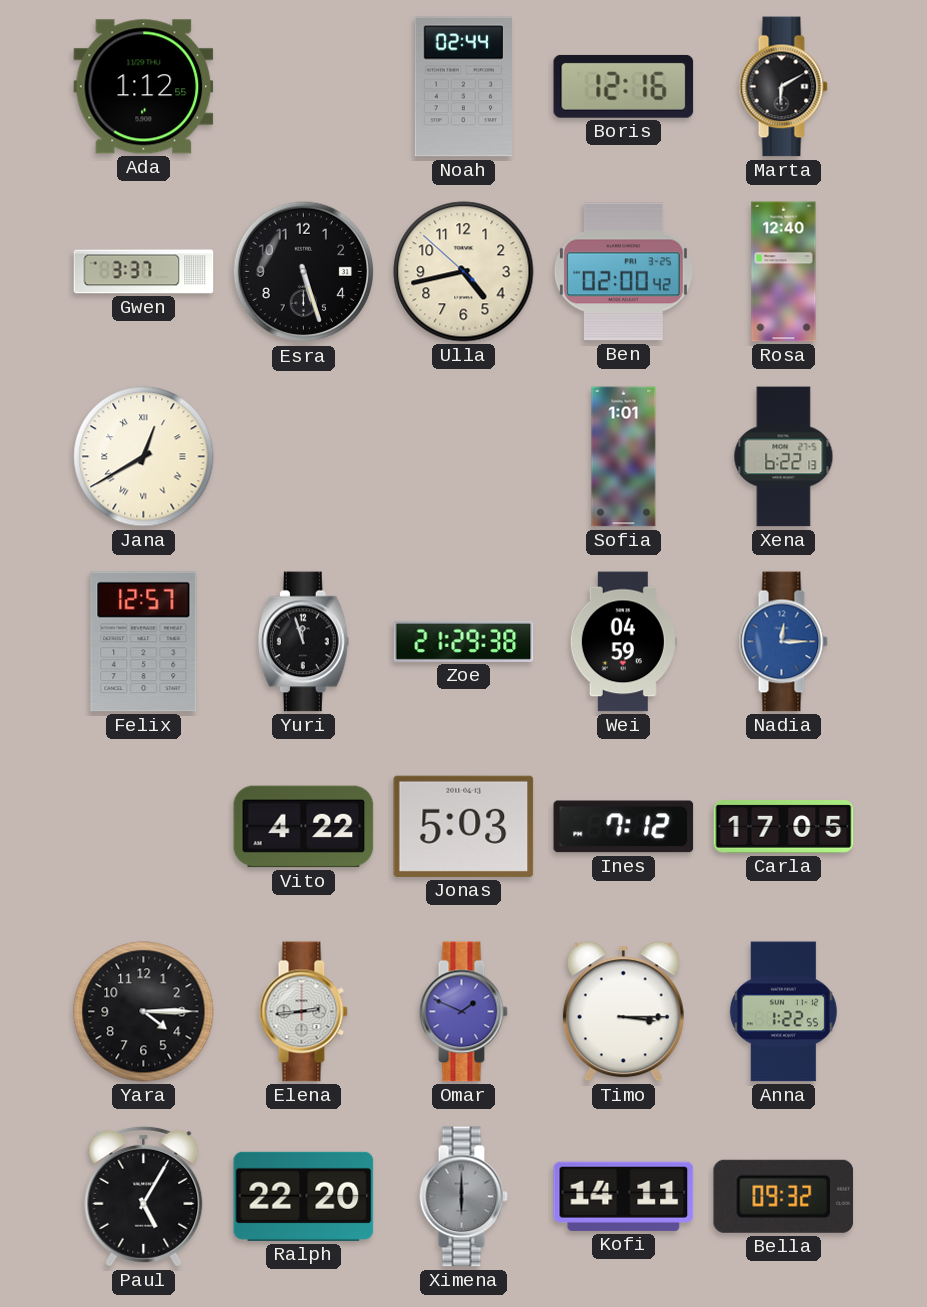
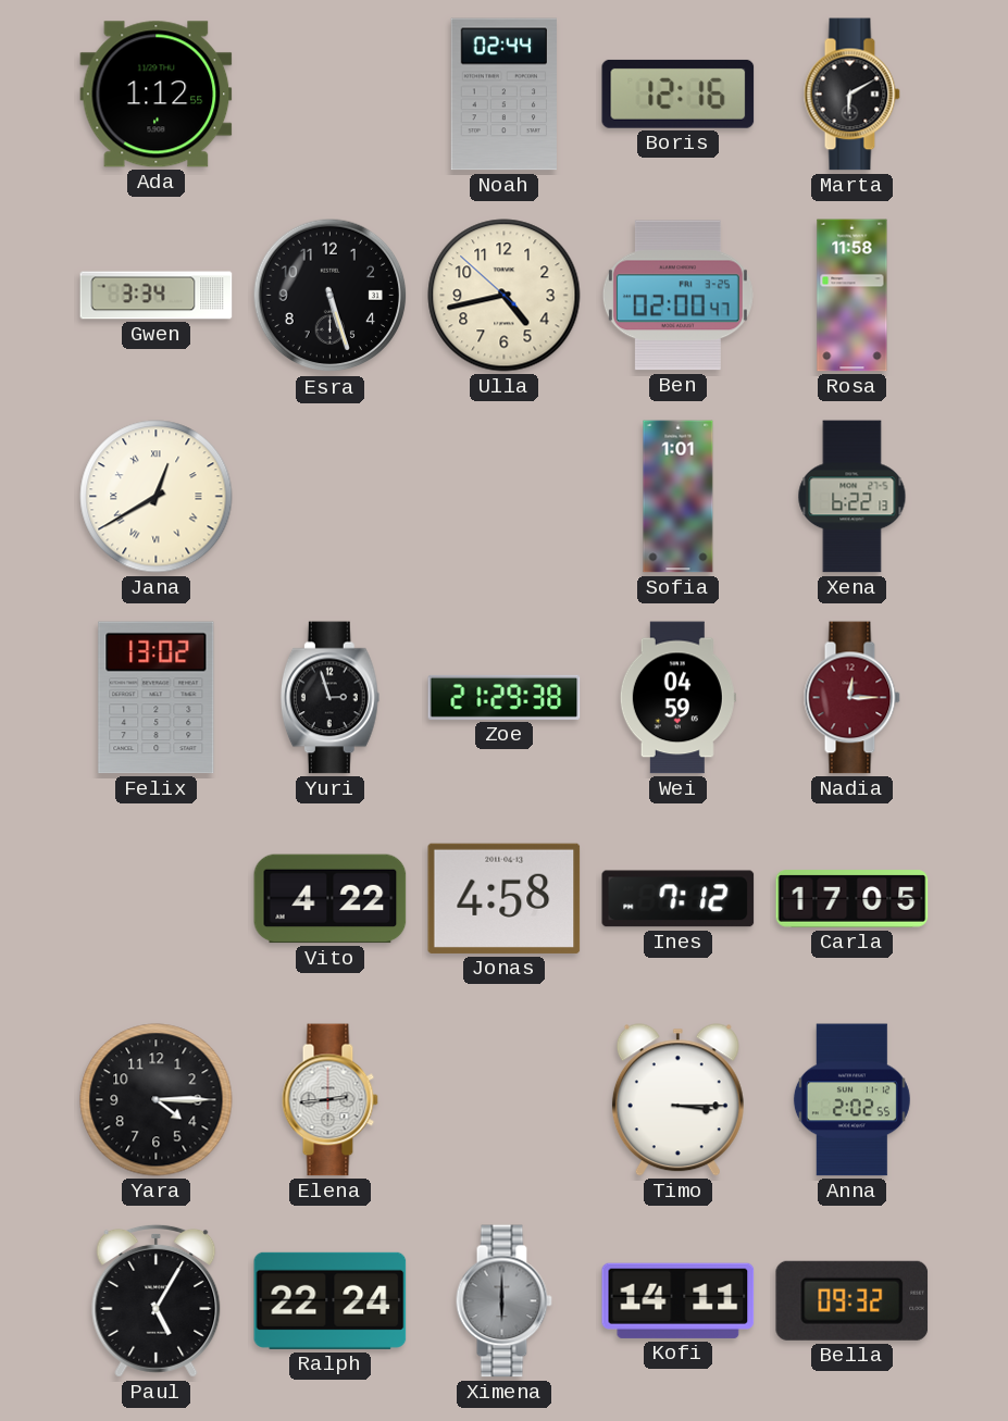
Gwen: 3:37 -> 3:34 (157, 296)
Ben: 02:00:42 -> 02:00:47 (677, 296)
Rosa: 12:40 -> 11:58 (853, 296)
Felix: 12:57 -> 13:02 (157, 698)
Yuri: 11:57 -> 2:57 (329, 698)
Nadia dial: blue -> burgundy (851, 698)
Jonas: 5:03 -> 4:58 (505, 898)
Omar: 1:49 -> none (463, 1012)
Anna: 1:22 -> 2:02 (851, 1100)
Ralph: 22:20 -> 22:24 (331, 1300)
